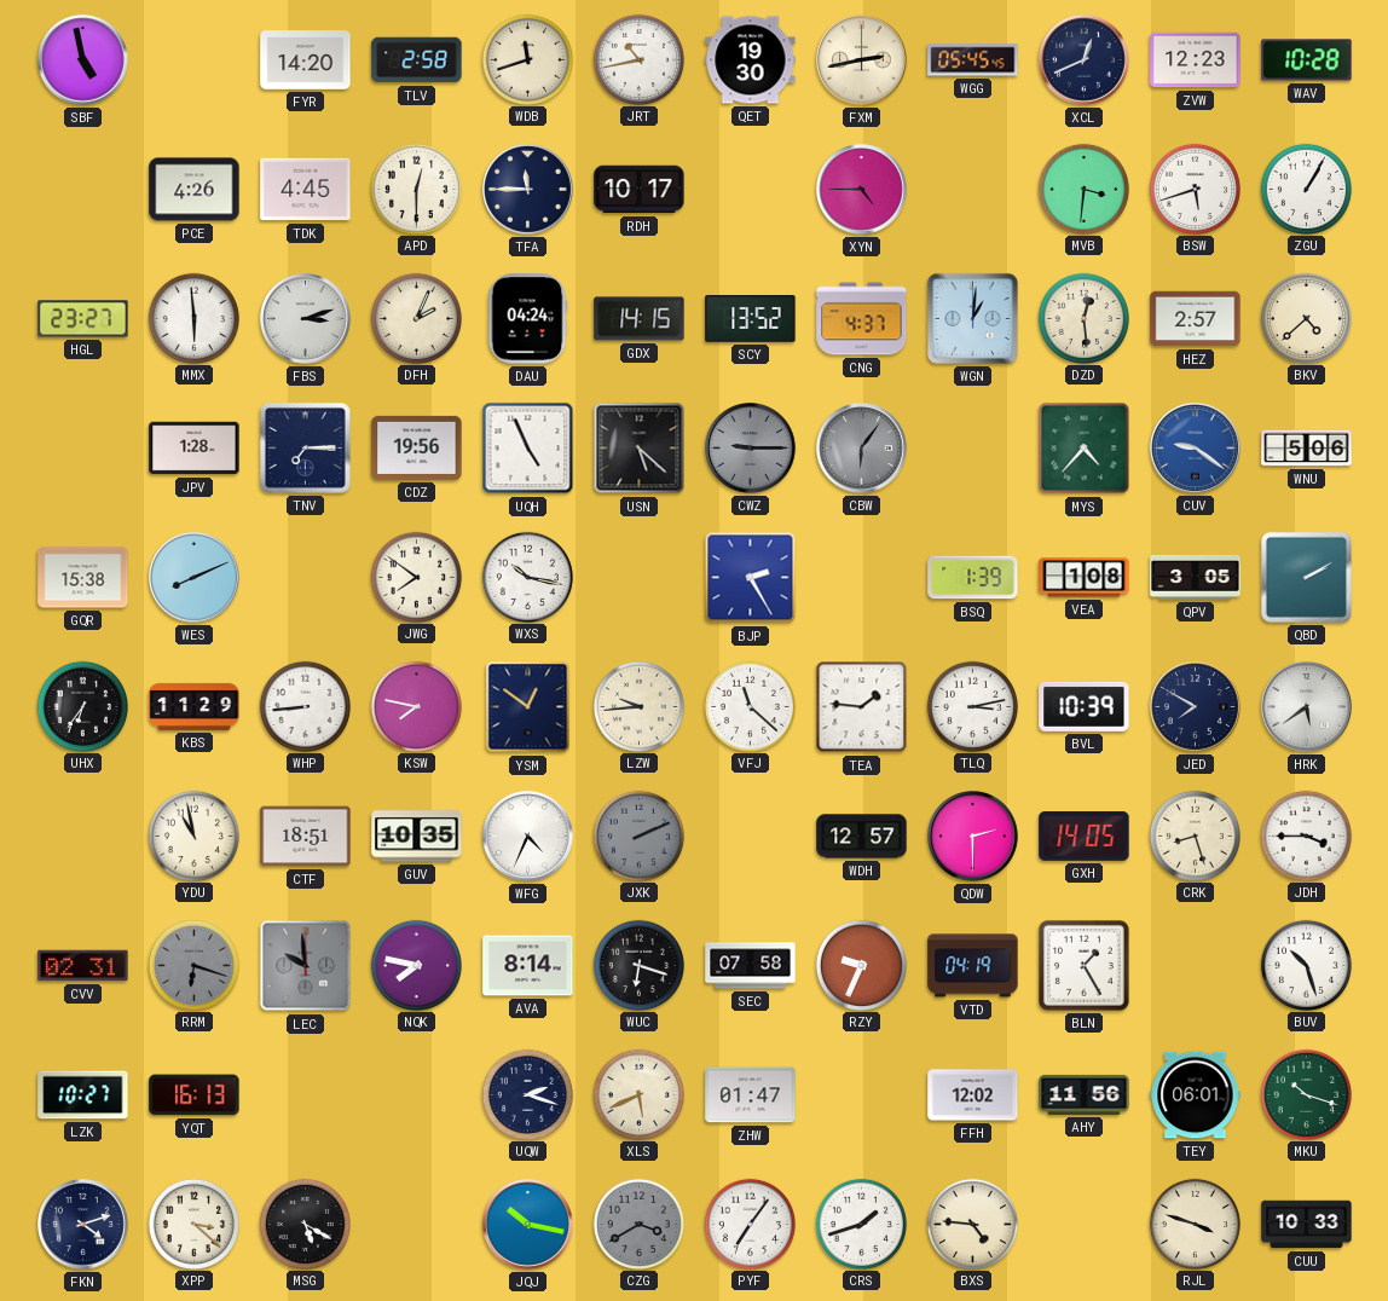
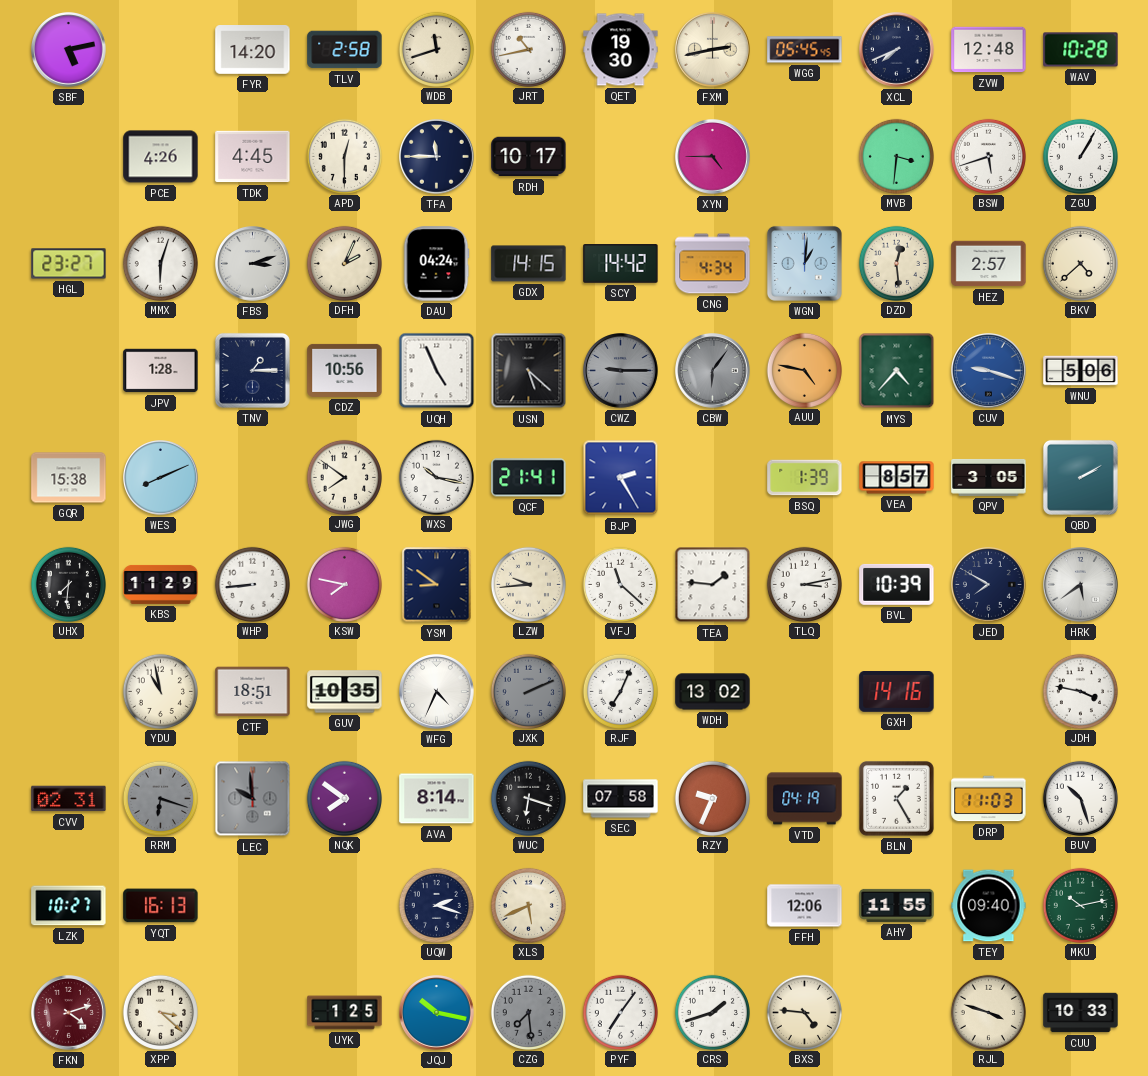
SBF: 4:58 -> 5:13 (69, 50)
XCL: 12:41 -> 7:41 (897, 50)
ZVW: 12:23 -> 12:48 (989, 50)
MMX: 5:59 -> 6:03 (160, 263)
SCY: 13:52 -> 14:42 (621, 264)
CNG: 4:37 -> 4:34 (713, 264)
TNV: 7:15 -> 1:15 (252, 370)
CDZ: 19:56 -> 10:56 (345, 370)
AUU: none -> 4:47 (804, 370)
CUV: 9:21 -> 9:18 (989, 371)
QCF: none -> 21:41 (529, 478)
VEA: 1:08 -> 8:57 (897, 478)
UHX: 6:36 -> 7:31 (68, 584)
YSM: 12:51 -> 8:51 (437, 585)
RJF: none -> 7:04 (620, 691)
WDH: 12:57 -> 13:02 (713, 692)
QDW: 2:30 -> none (973, 837)
GXH: 14:05 -> 14:16 (897, 692)
CRK: 8:27 -> none (1195, 835)
JDH: 3:45 -> 3:47 (1080, 691)
NQK: 7:47 -> 7:51 (344, 798)
DRP: none -> 11:03 (989, 799)
ZHW: 01:47 -> none (751, 1095)
FFH: 12:02 -> 12:06 (805, 906)
AHY: 11:56 -> 11:55 (897, 905)
TEY: 06:01 -> 09:40 (989, 906)
MKU: 10:18 -> 10:13 (1080, 905)
FKN dial: navy -> burgundy (69, 1013)
MSG: 5:20 -> none (305, 1224)
UYK: none -> 1:25 (345, 1013)
CZG: 3:40 -> 7:29 (528, 1012)
